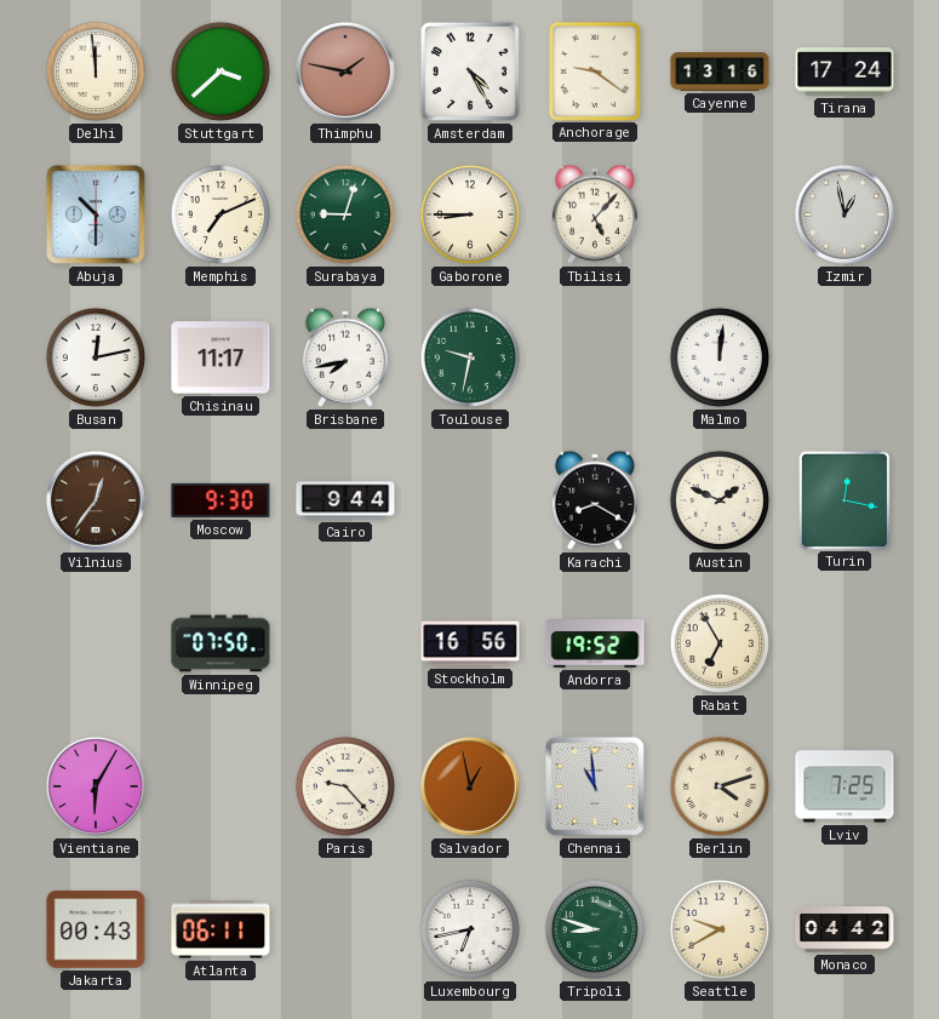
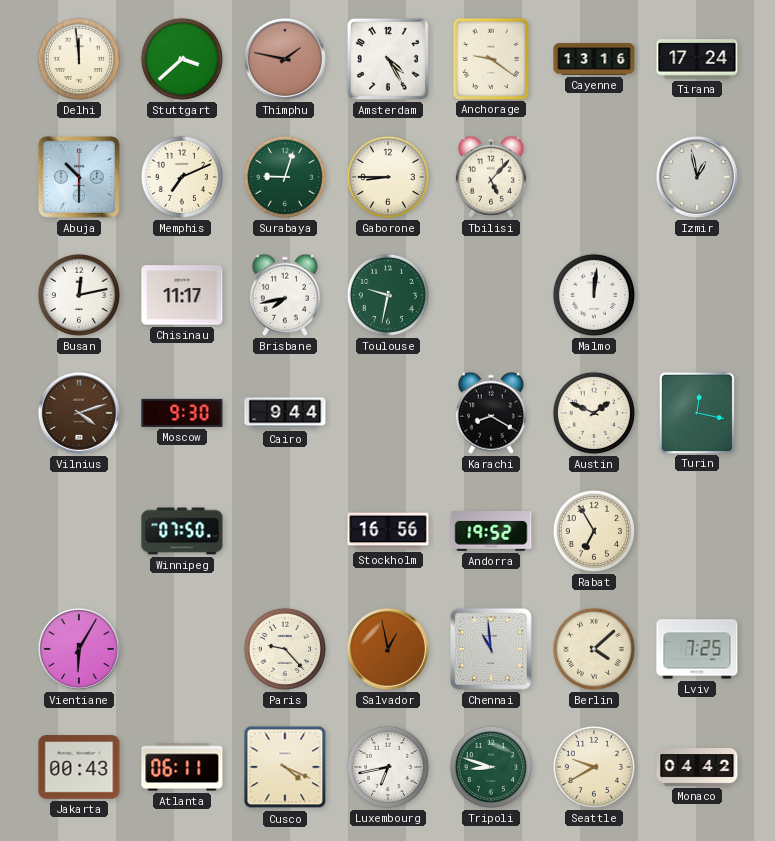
Vilnius: 12:36 -> 4:12 (79, 413)
Berlin: 4:12 -> 4:08 (594, 649)
Cusco: none -> 4:19 (285, 767)
